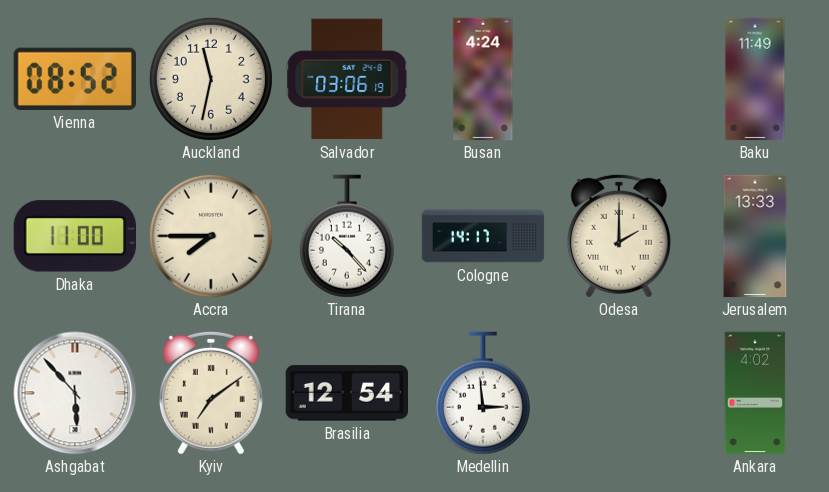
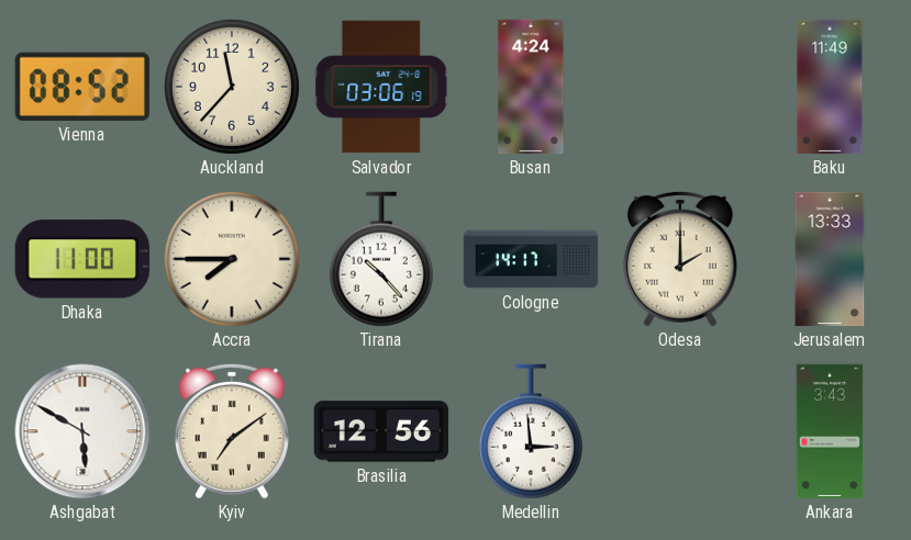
Auckland: 11:32 -> 11:37 (232, 87)
Ashgabat: 5:53 -> 5:50 (82, 431)
Brasilia: 12:54 -> 12:56 (380, 431)
Ankara: 4:02 -> 3:43 (830, 431)
